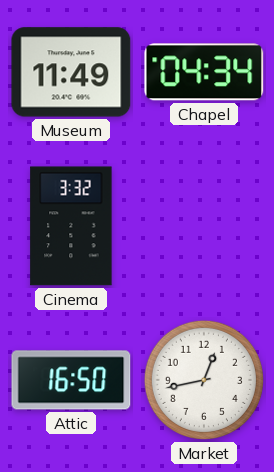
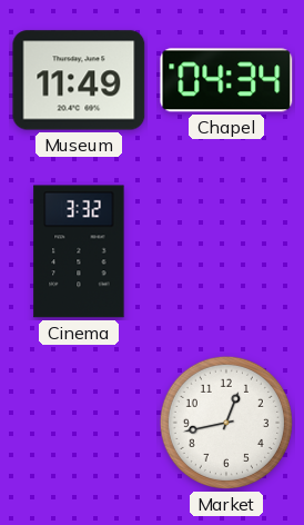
Attic: 16:50 -> none (71, 380)
